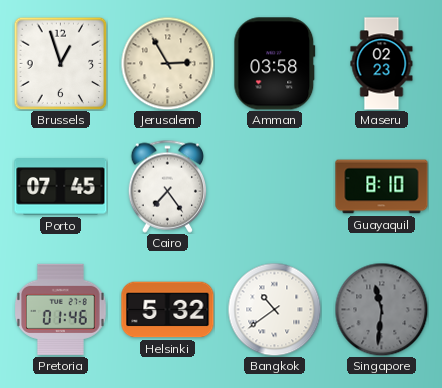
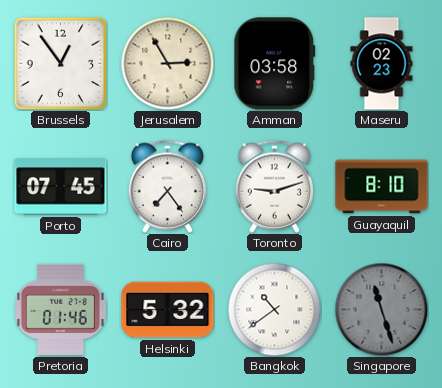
Brussels: 12:57 -> 12:54 (60, 63)
Toronto: none -> 9:12 (274, 186)
Singapore: 11:31 -> 11:27 (381, 309)
